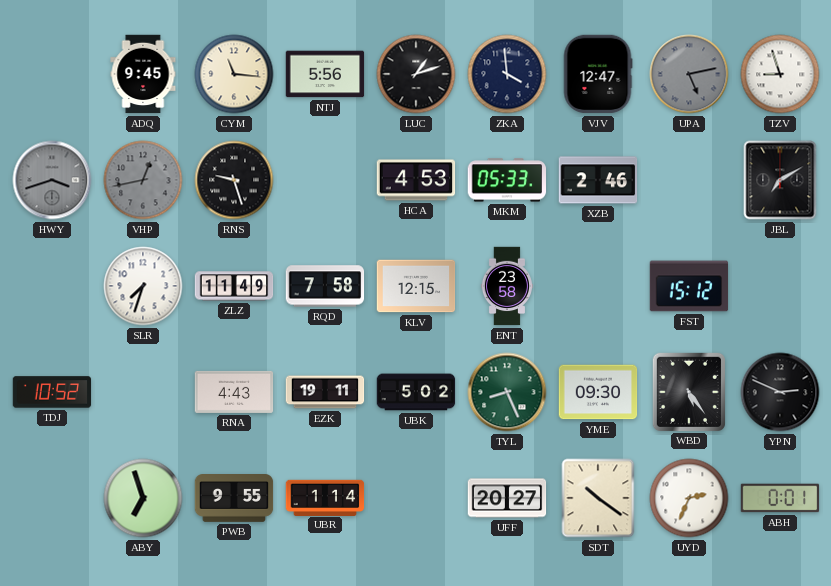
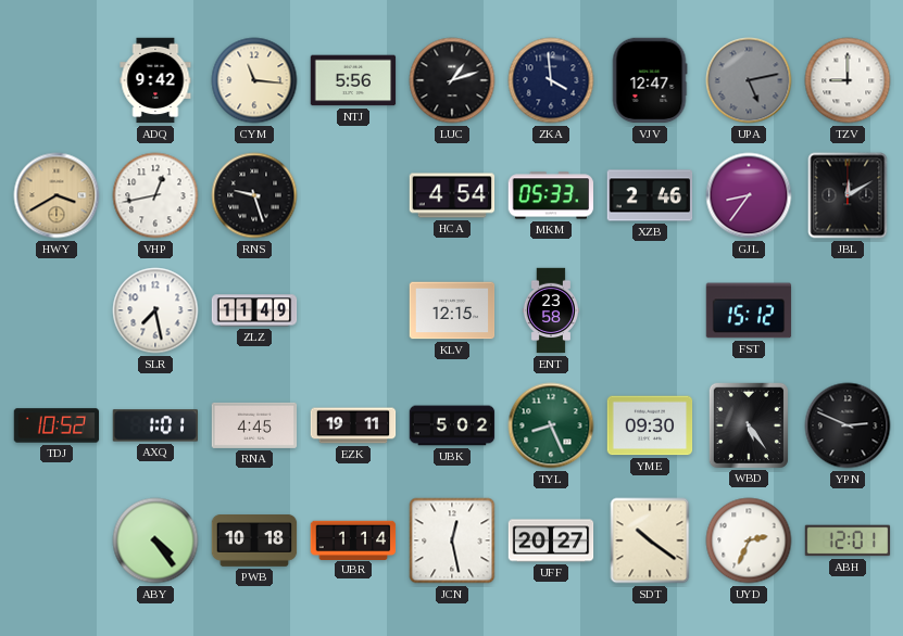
ADQ: 9:45 -> 9:42 (155, 80)
TZV: 8:57 -> 9:00 (848, 80)
HWY: 3:42 -> 3:40 (57, 195)
HWY dial: grey -> champagne (57, 195)
VHP dial: grey -> white (155, 195)
HCA: 4:53 -> 4:54 (452, 195)
GJL: none -> 8:36 (749, 195)
JBL: 7:10 -> 12:10 (848, 195)
SLR: 7:33 -> 7:28 (155, 310)
RQD: 7:58 -> none (325, 286)
AXQ: none -> 1:01 (155, 425)
RNA: 4:43 -> 4:45 (254, 425)
ABY: 6:57 -> 4:24 (155, 540)
PWB: 9:55 -> 10:18 (254, 542)
JCN: none -> 12:28 (452, 540)
ABH: 0:01 -> 12:01 (848, 540)
